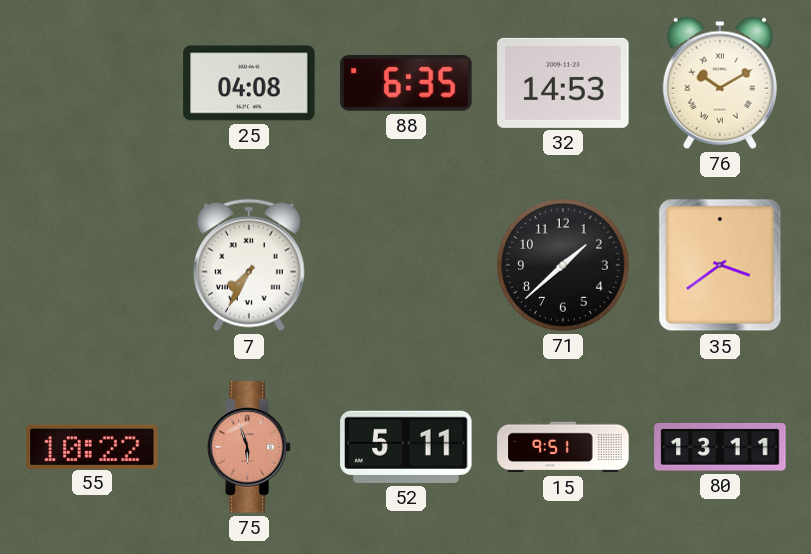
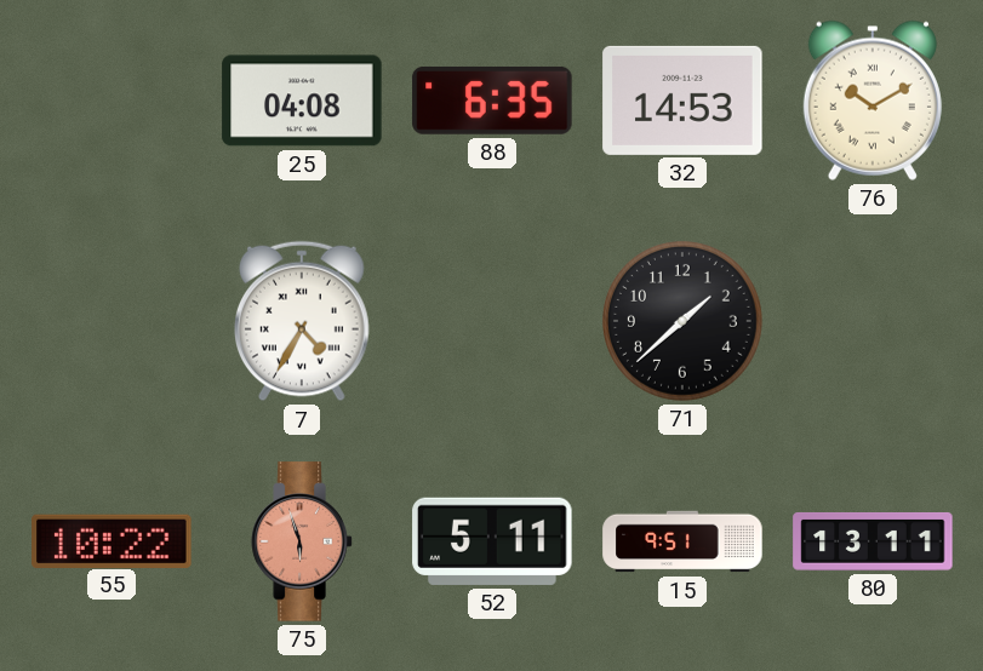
7: 7:35 -> 4:35 (303, 321)
35: 3:39 -> none (720, 265)
